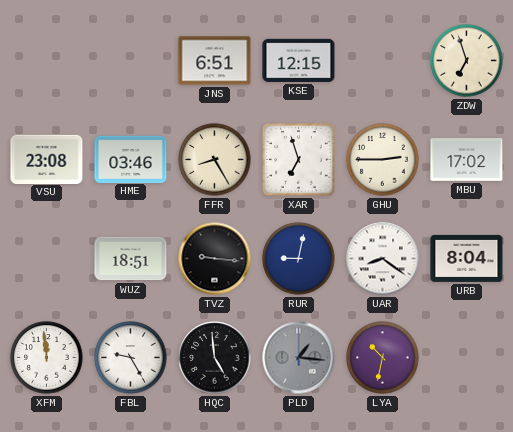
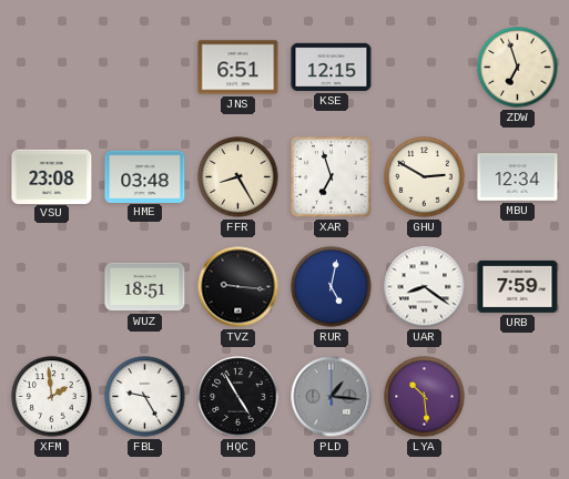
HME: 03:46 -> 03:48 (145, 176)
GHU: 2:45 -> 2:50 (425, 177)
MBU: 17:02 -> 12:34 (518, 177)
RUR: 9:02 -> 5:02 (332, 287)
URB: 8:04 -> 7:59 (518, 286)
XFM: 11:59 -> 1:59 (52, 397)
HQC: 4:59 -> 4:55 (238, 397)
LYA: 10:32 -> 10:29 (425, 397)
